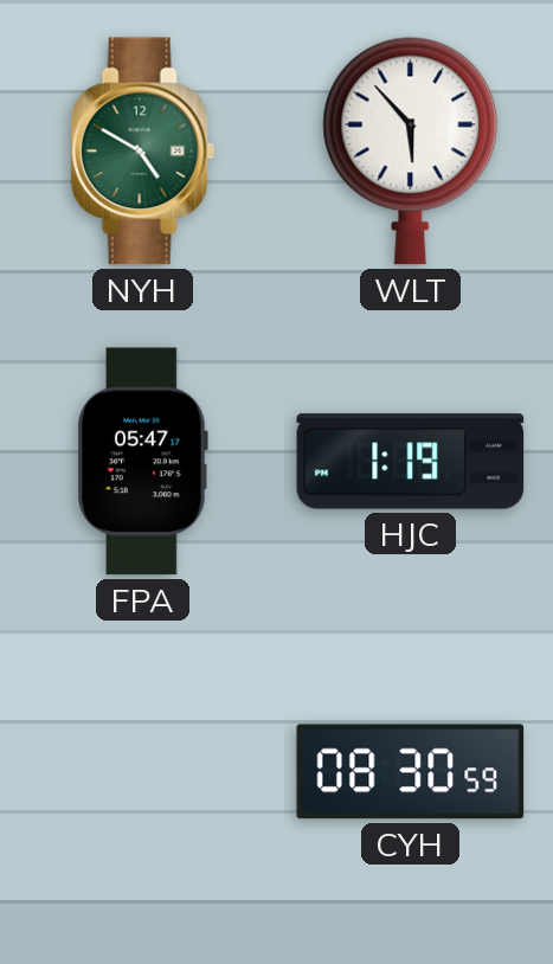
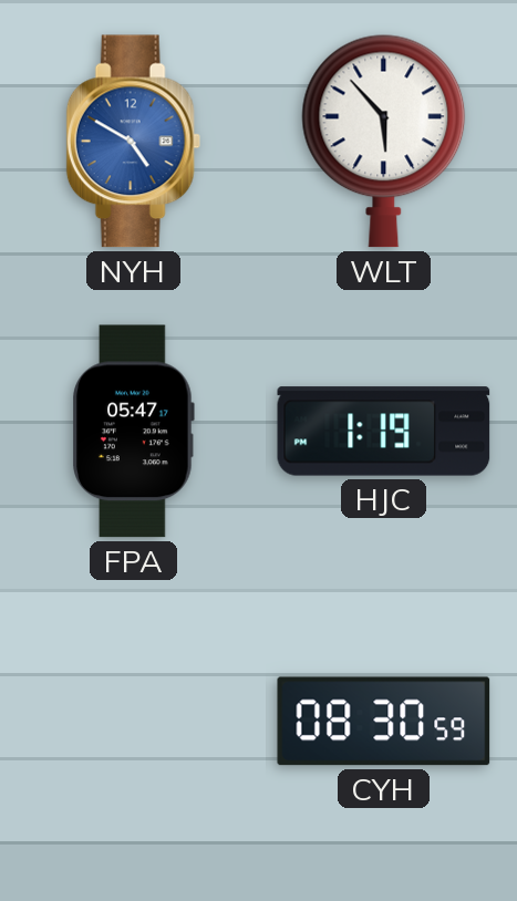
NYH dial: green -> blue (133, 142)
